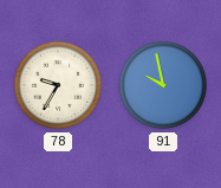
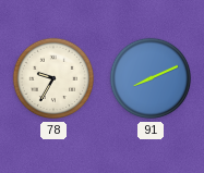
91: 9:58 -> 8:11 (151, 78)
